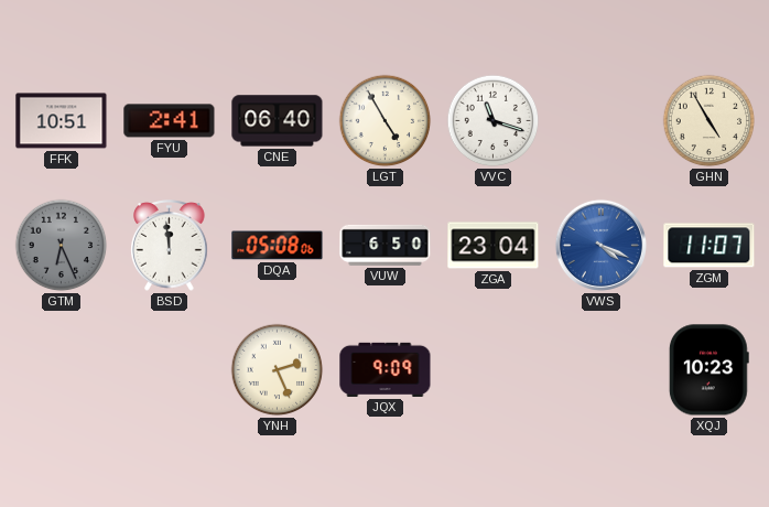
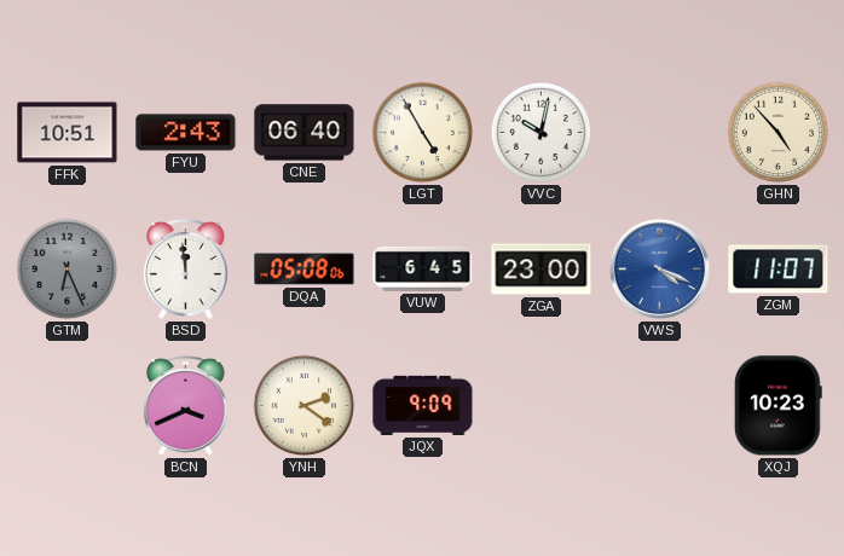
FYU: 2:41 -> 2:43 (186, 133)
VVC: 11:18 -> 10:02 (542, 133)
GHN: 4:55 -> 4:53 (779, 133)
VUW: 6:50 -> 6:45 (423, 268)
ZGA: 23:04 -> 23:00 (542, 270)
BCN: none -> 3:41 (186, 406)
YNH: 2:26 -> 2:21 (305, 406)
